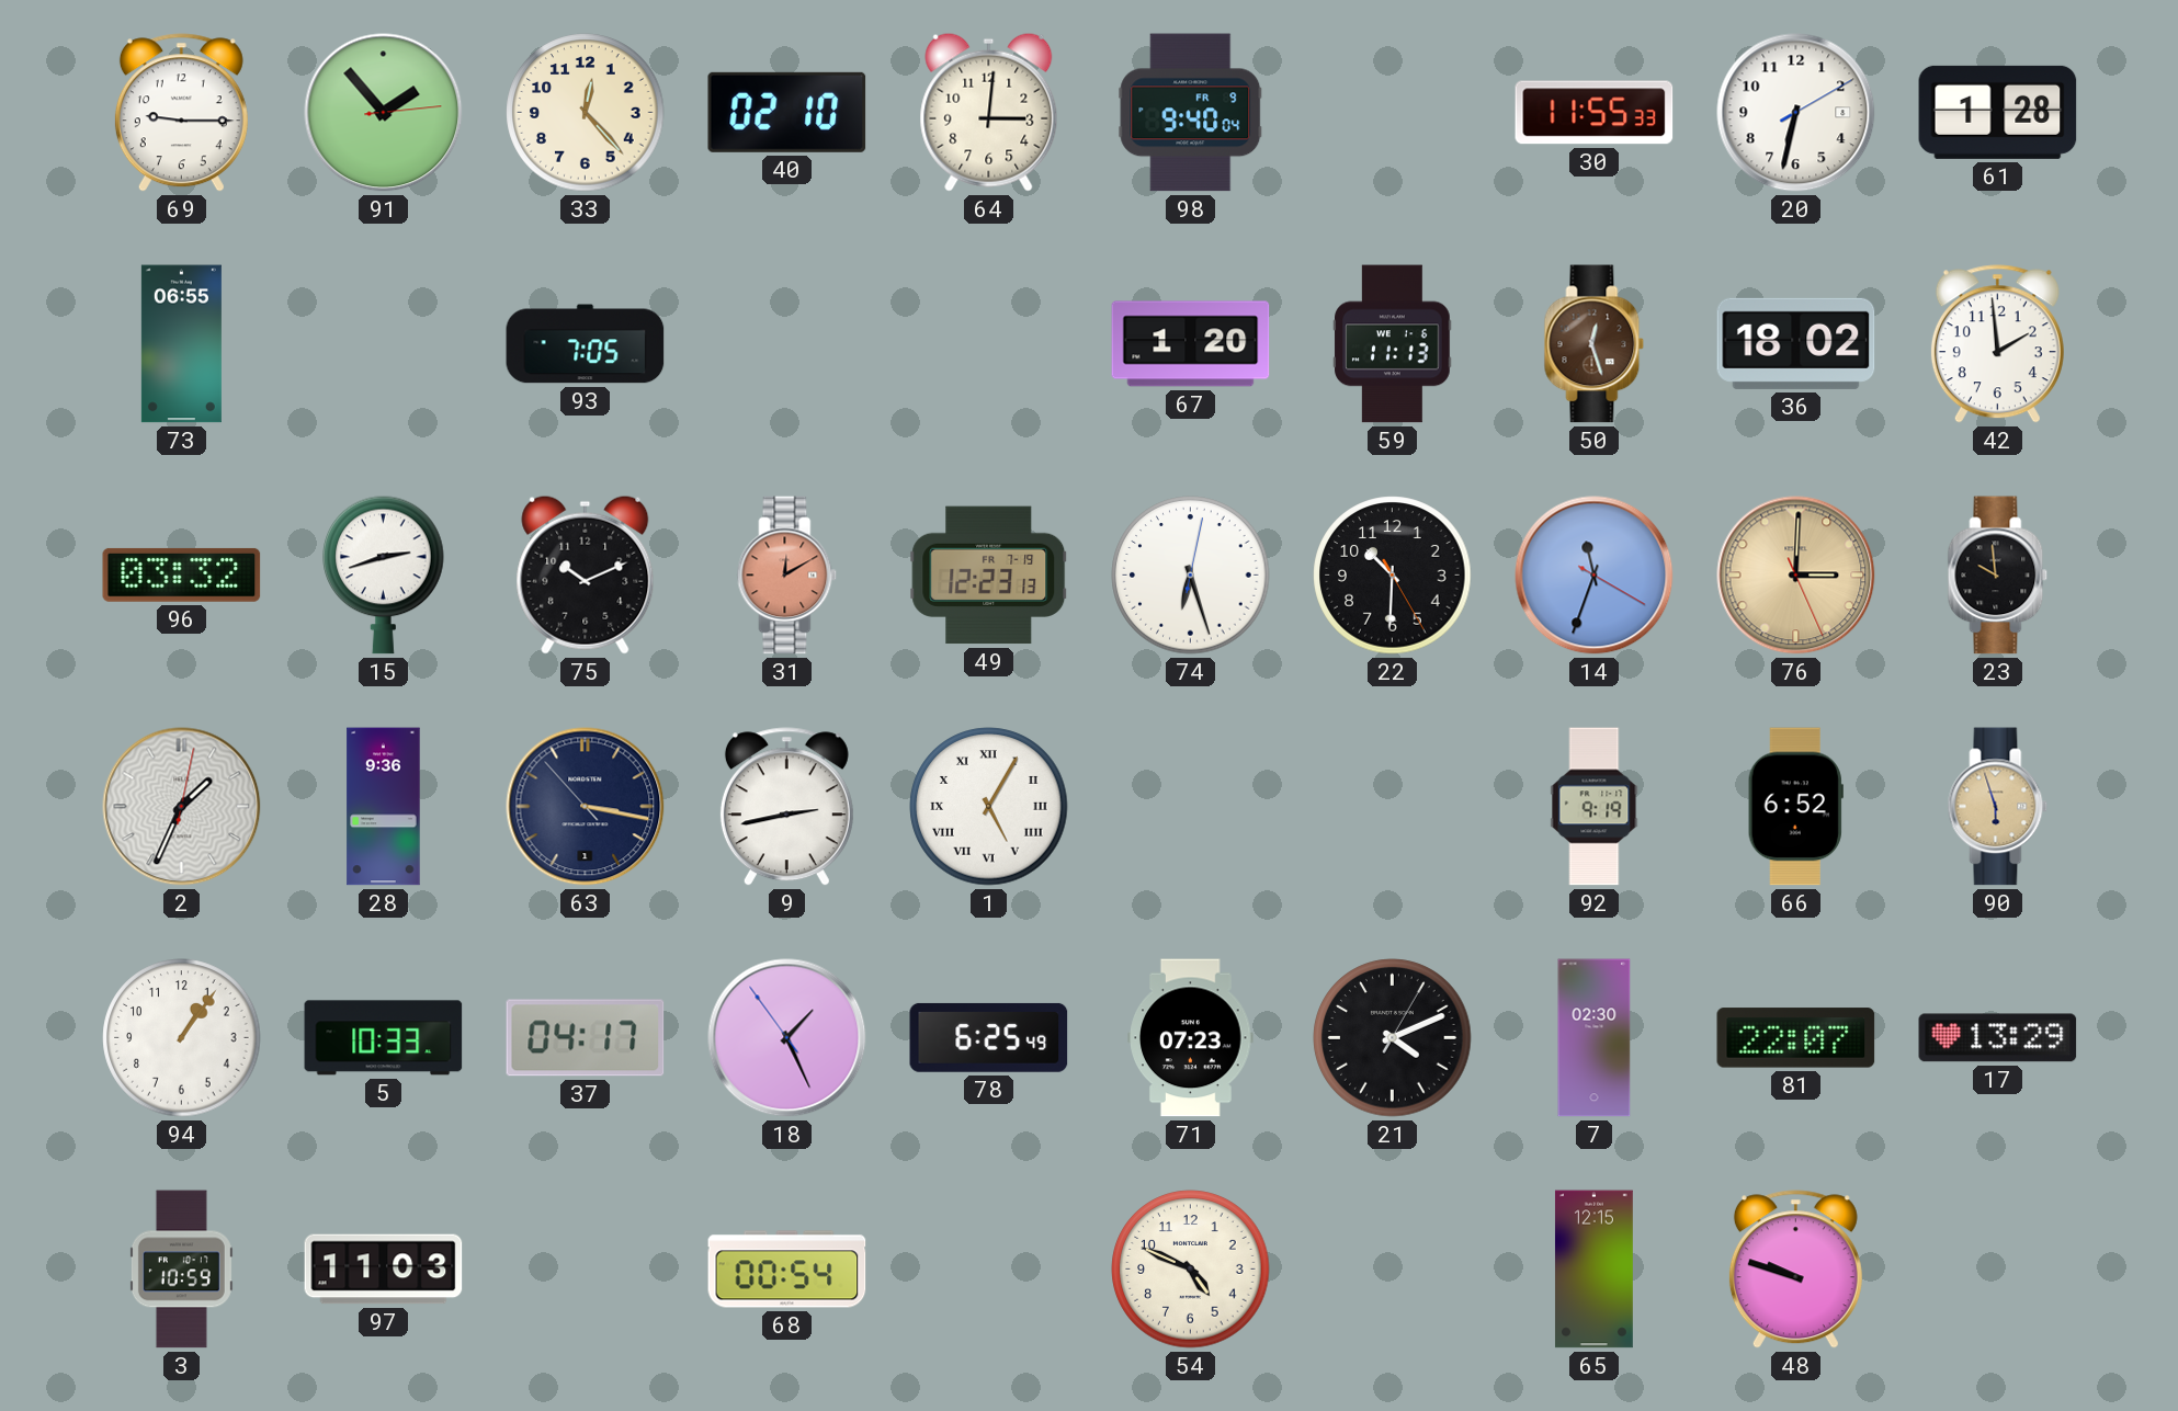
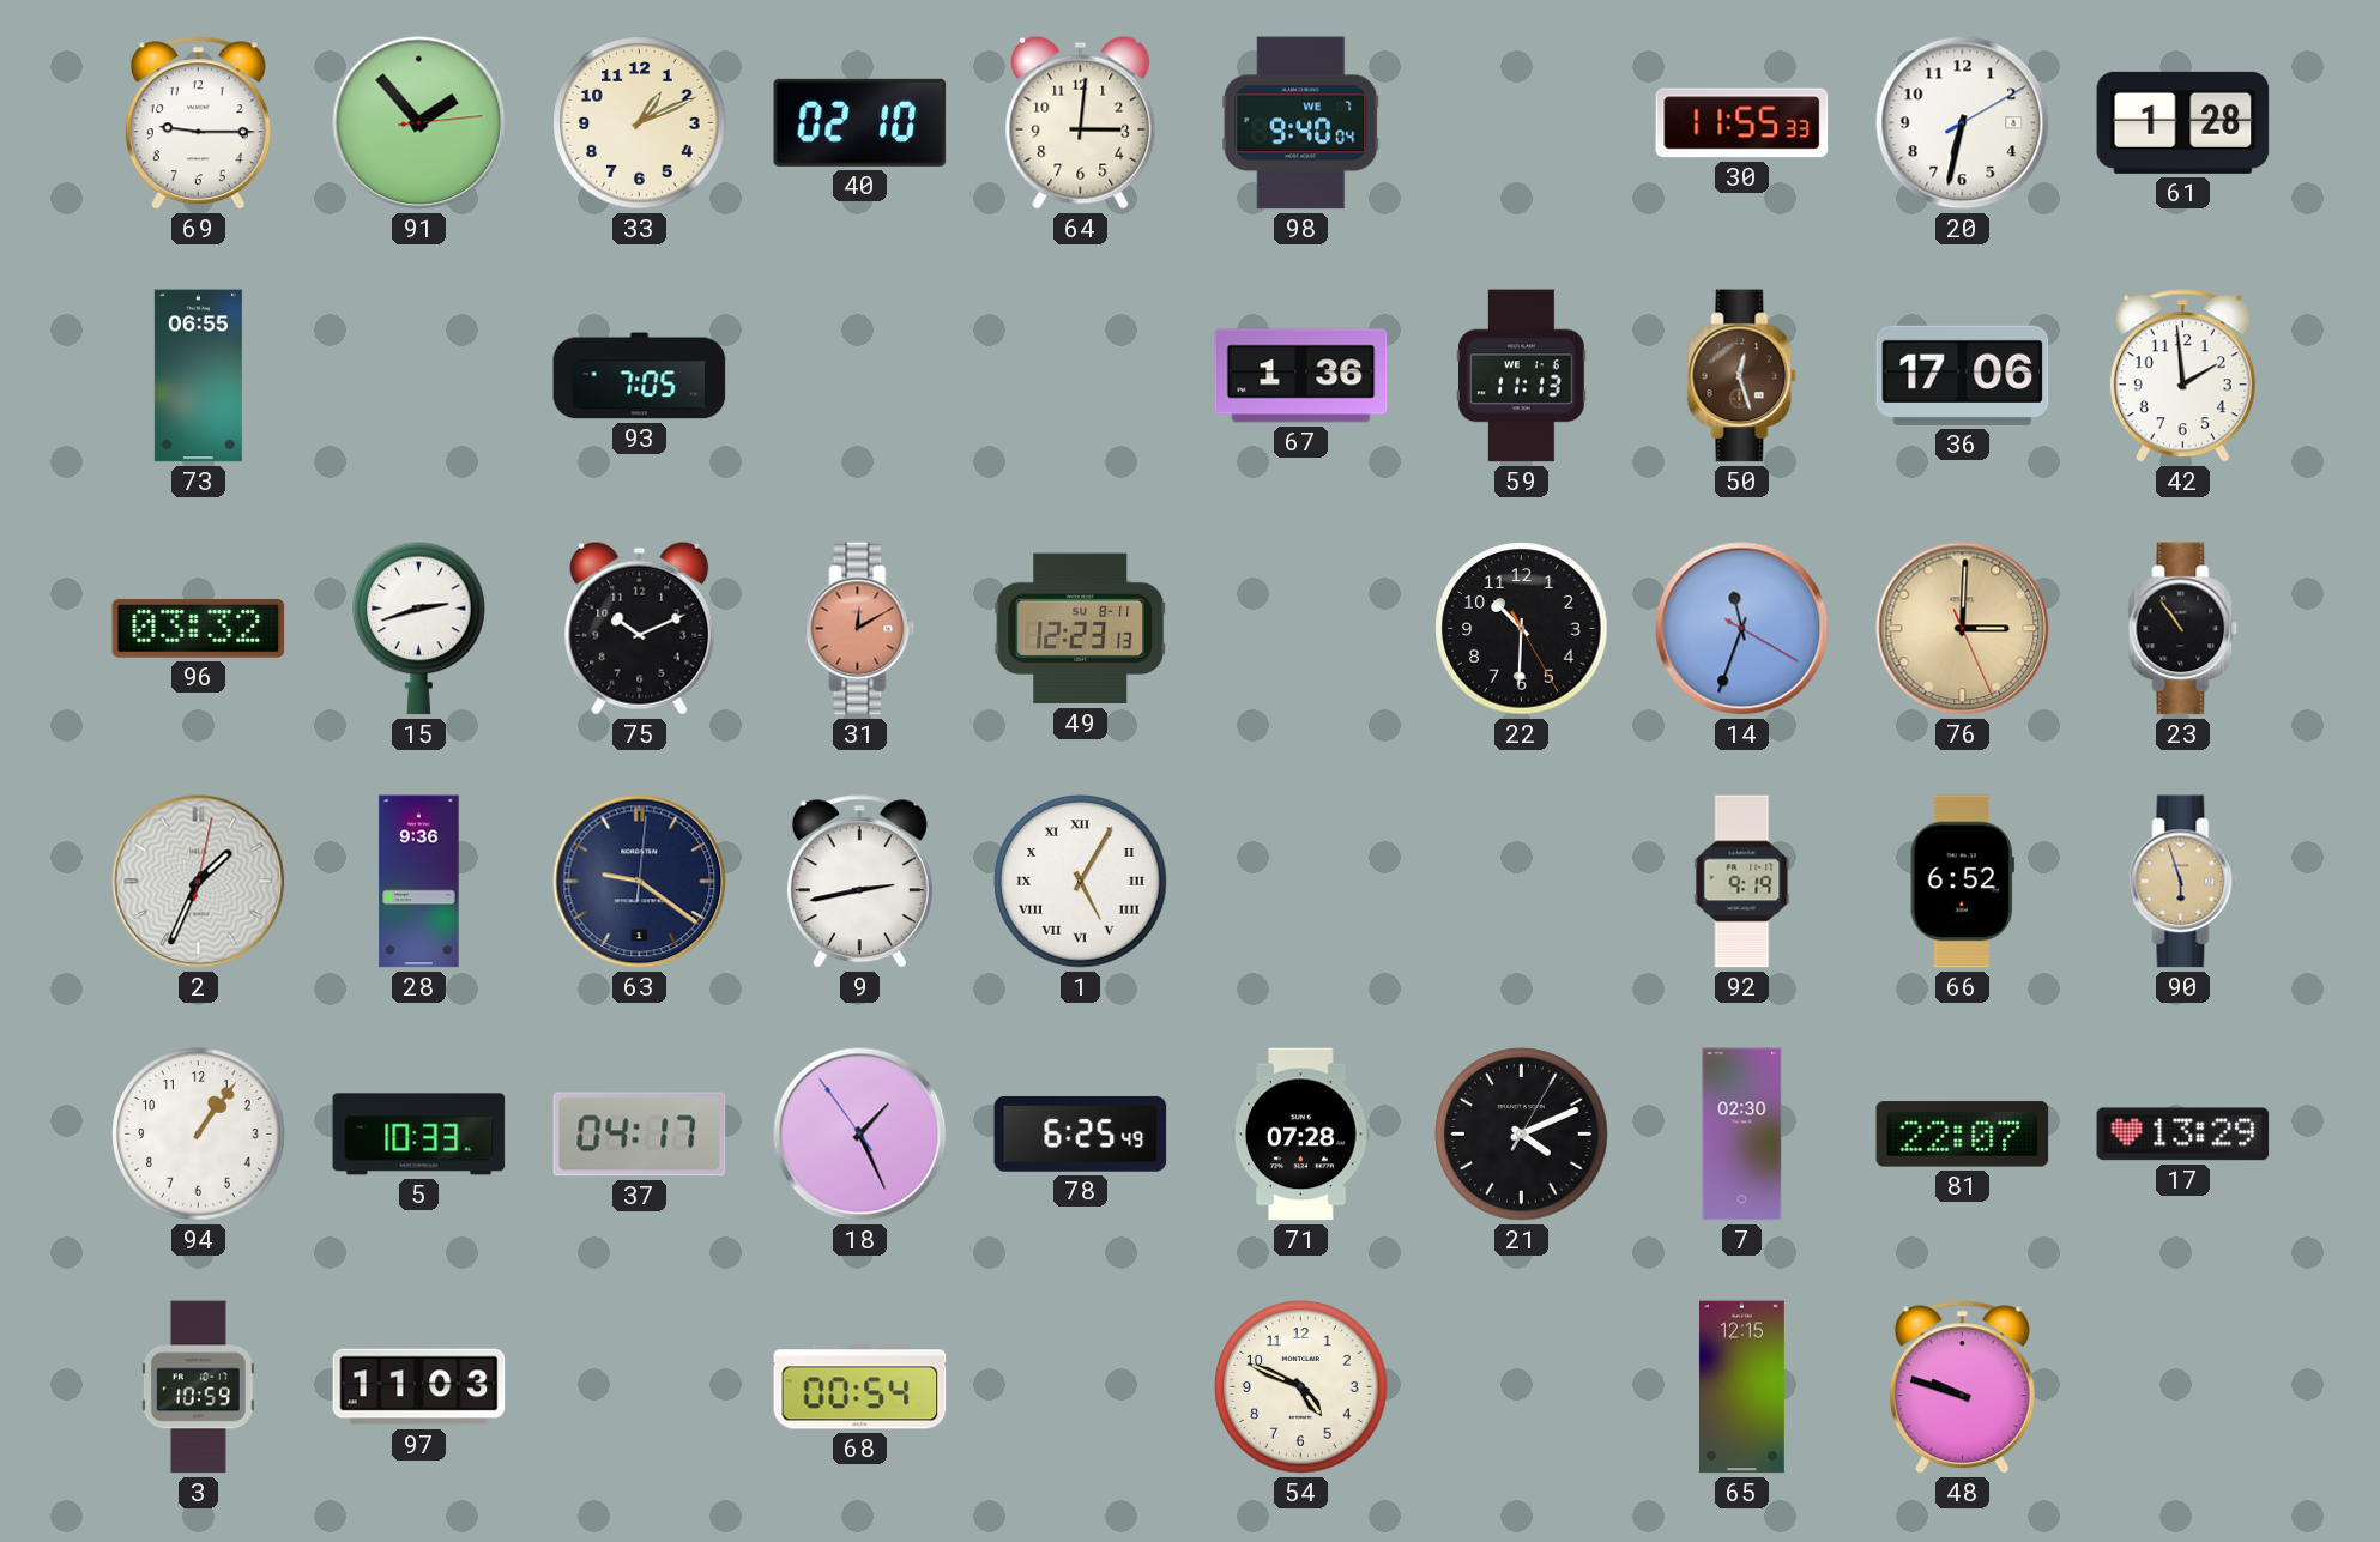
33: 12:23 -> 1:11 (640, 123)
98 date: FR 9 -> WE 7 (1301, 123)
67: 1:20 -> 1:36 (1301, 376)
36: 18:02 -> 17:06 (1963, 375)
49 date: FR 7-19 -> SU 8-11 (1081, 629)
74: 6:27 -> none (1191, 576)
23: 9:59 -> 10:54 (2183, 629)
63: 3:16 -> 9:21 (640, 882)
71: 07:23 -> 07:28 (1301, 1135)
